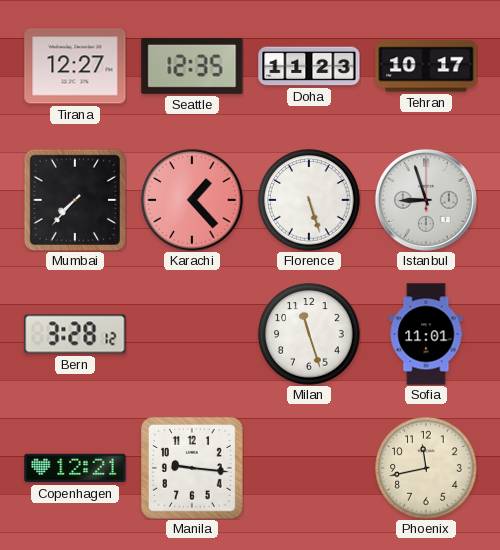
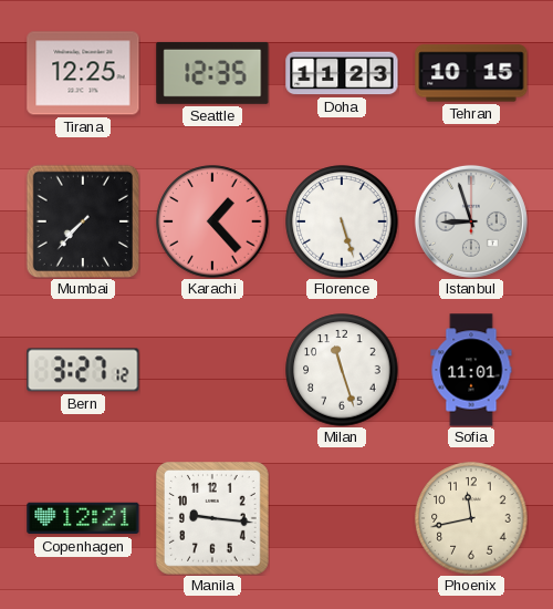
Tirana: 12:27 -> 12:25 (83, 73)
Tehran: 10:17 -> 10:15 (471, 73)
Bern: 3:28 -> 3:27 (83, 370)
